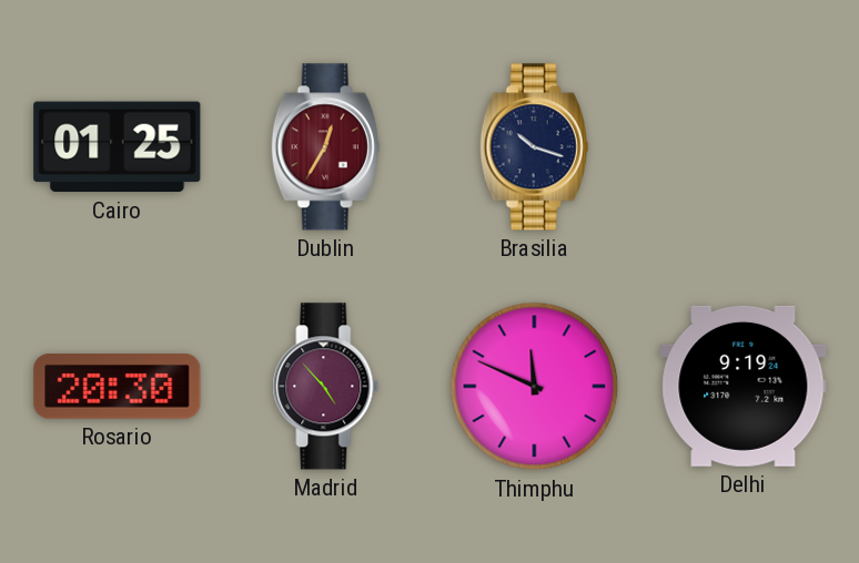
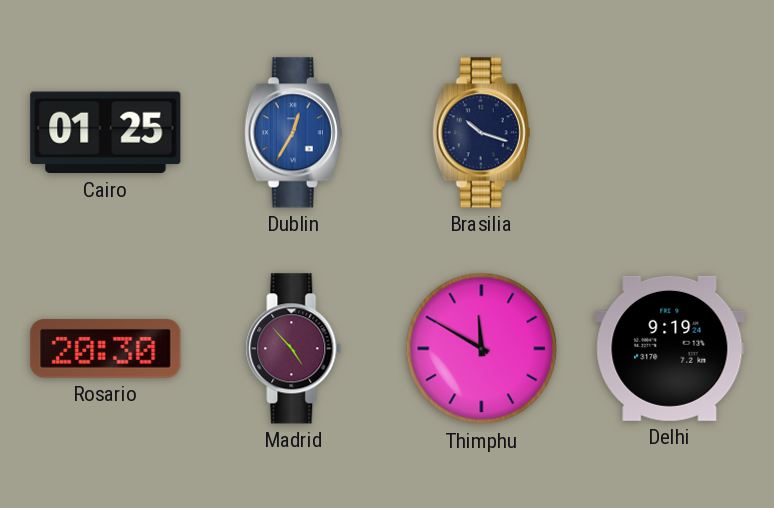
Dublin dial: burgundy -> blue (293, 133)
Thimphu: 11:49 -> 11:50 (482, 349)
